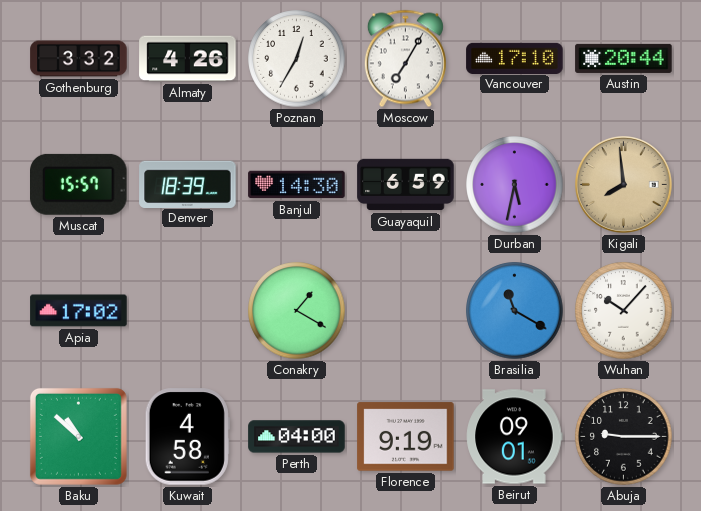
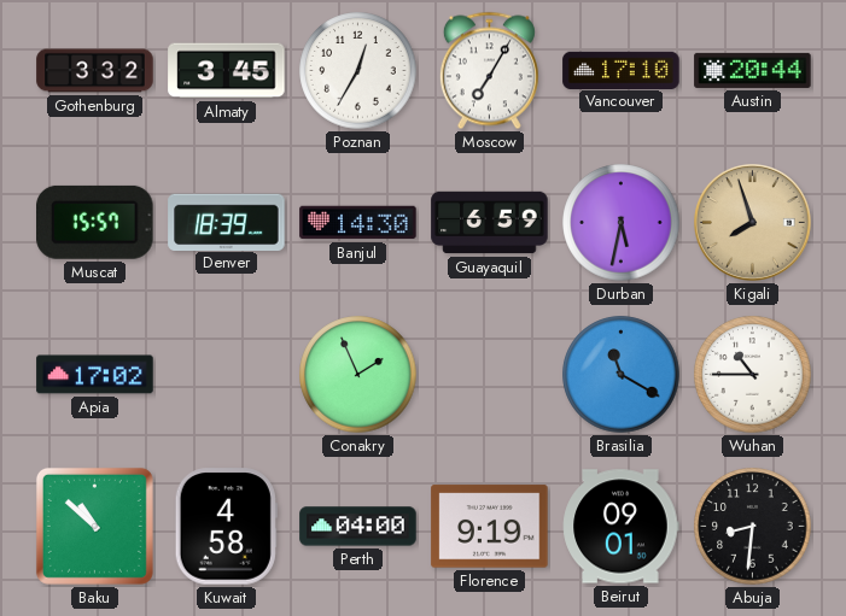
Almaty: 4:26 -> 3:45 (227, 71)
Kigali: 7:59 -> 7:57 (753, 223)
Conakry: 1:20 -> 1:56 (358, 375)
Wuhan: 10:07 -> 10:45 (753, 375)
Abuja: 9:15 -> 8:31 (753, 527)
